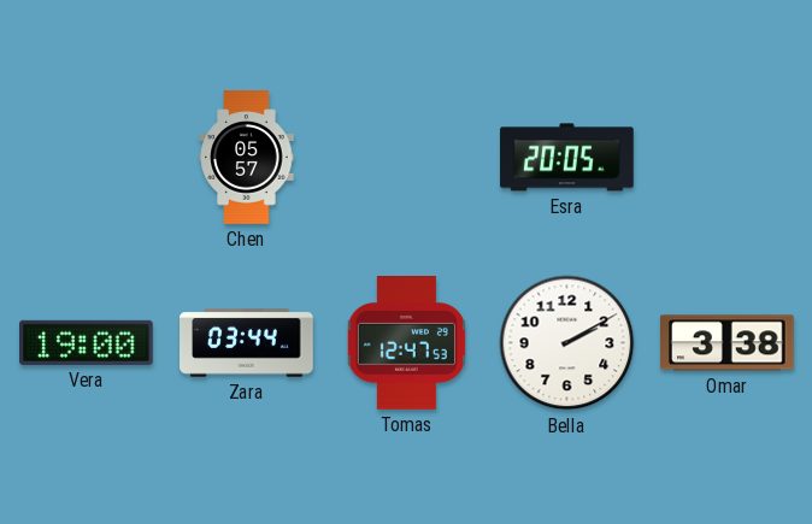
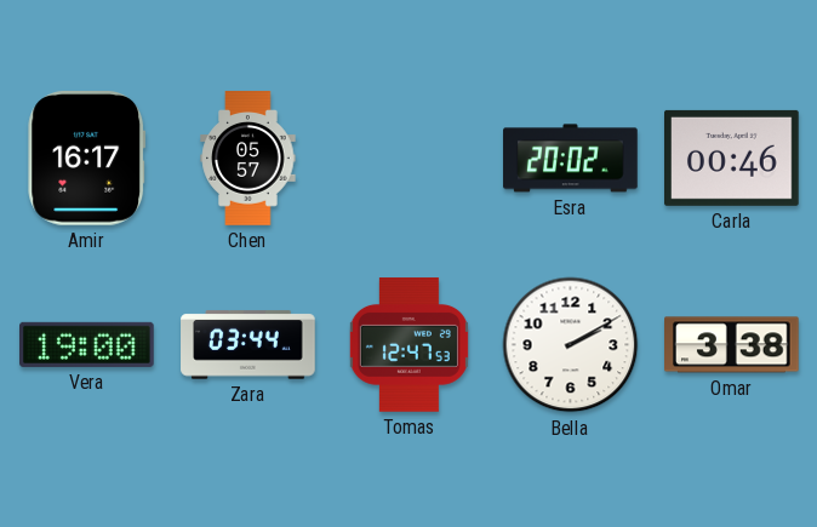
Amir: none -> 16:17 (87, 159)
Esra: 20:05 -> 20:02 (571, 159)
Carla: none -> 00:46 (732, 157)
